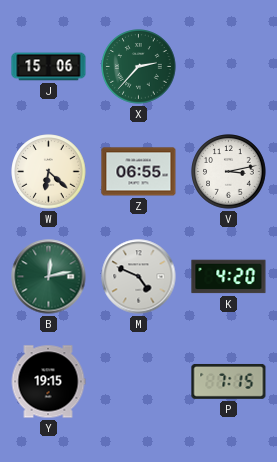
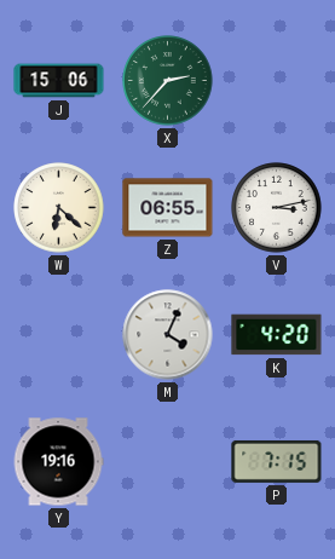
B: 12:13 -> none (49, 277)
M: 4:49 -> 4:04 (168, 335)
Y: 19:15 -> 19:16 (58, 462)
